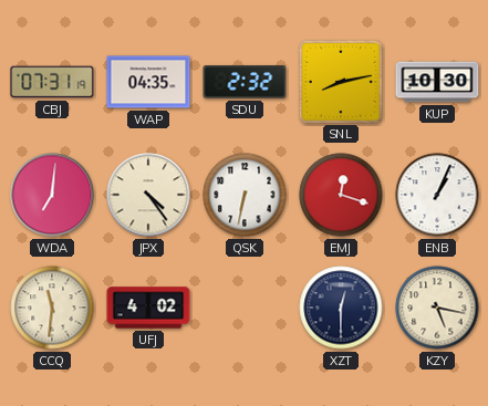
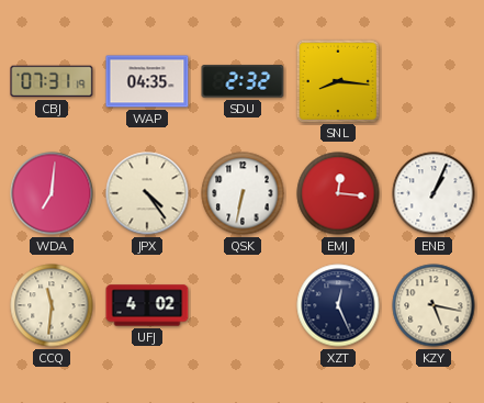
SNL: 8:13 -> 8:16 (337, 80)
KUP: 10:30 -> none (437, 82)
EMJ: 12:18 -> 12:16 (338, 193)
XZT: 12:30 -> 12:26 (338, 305)
